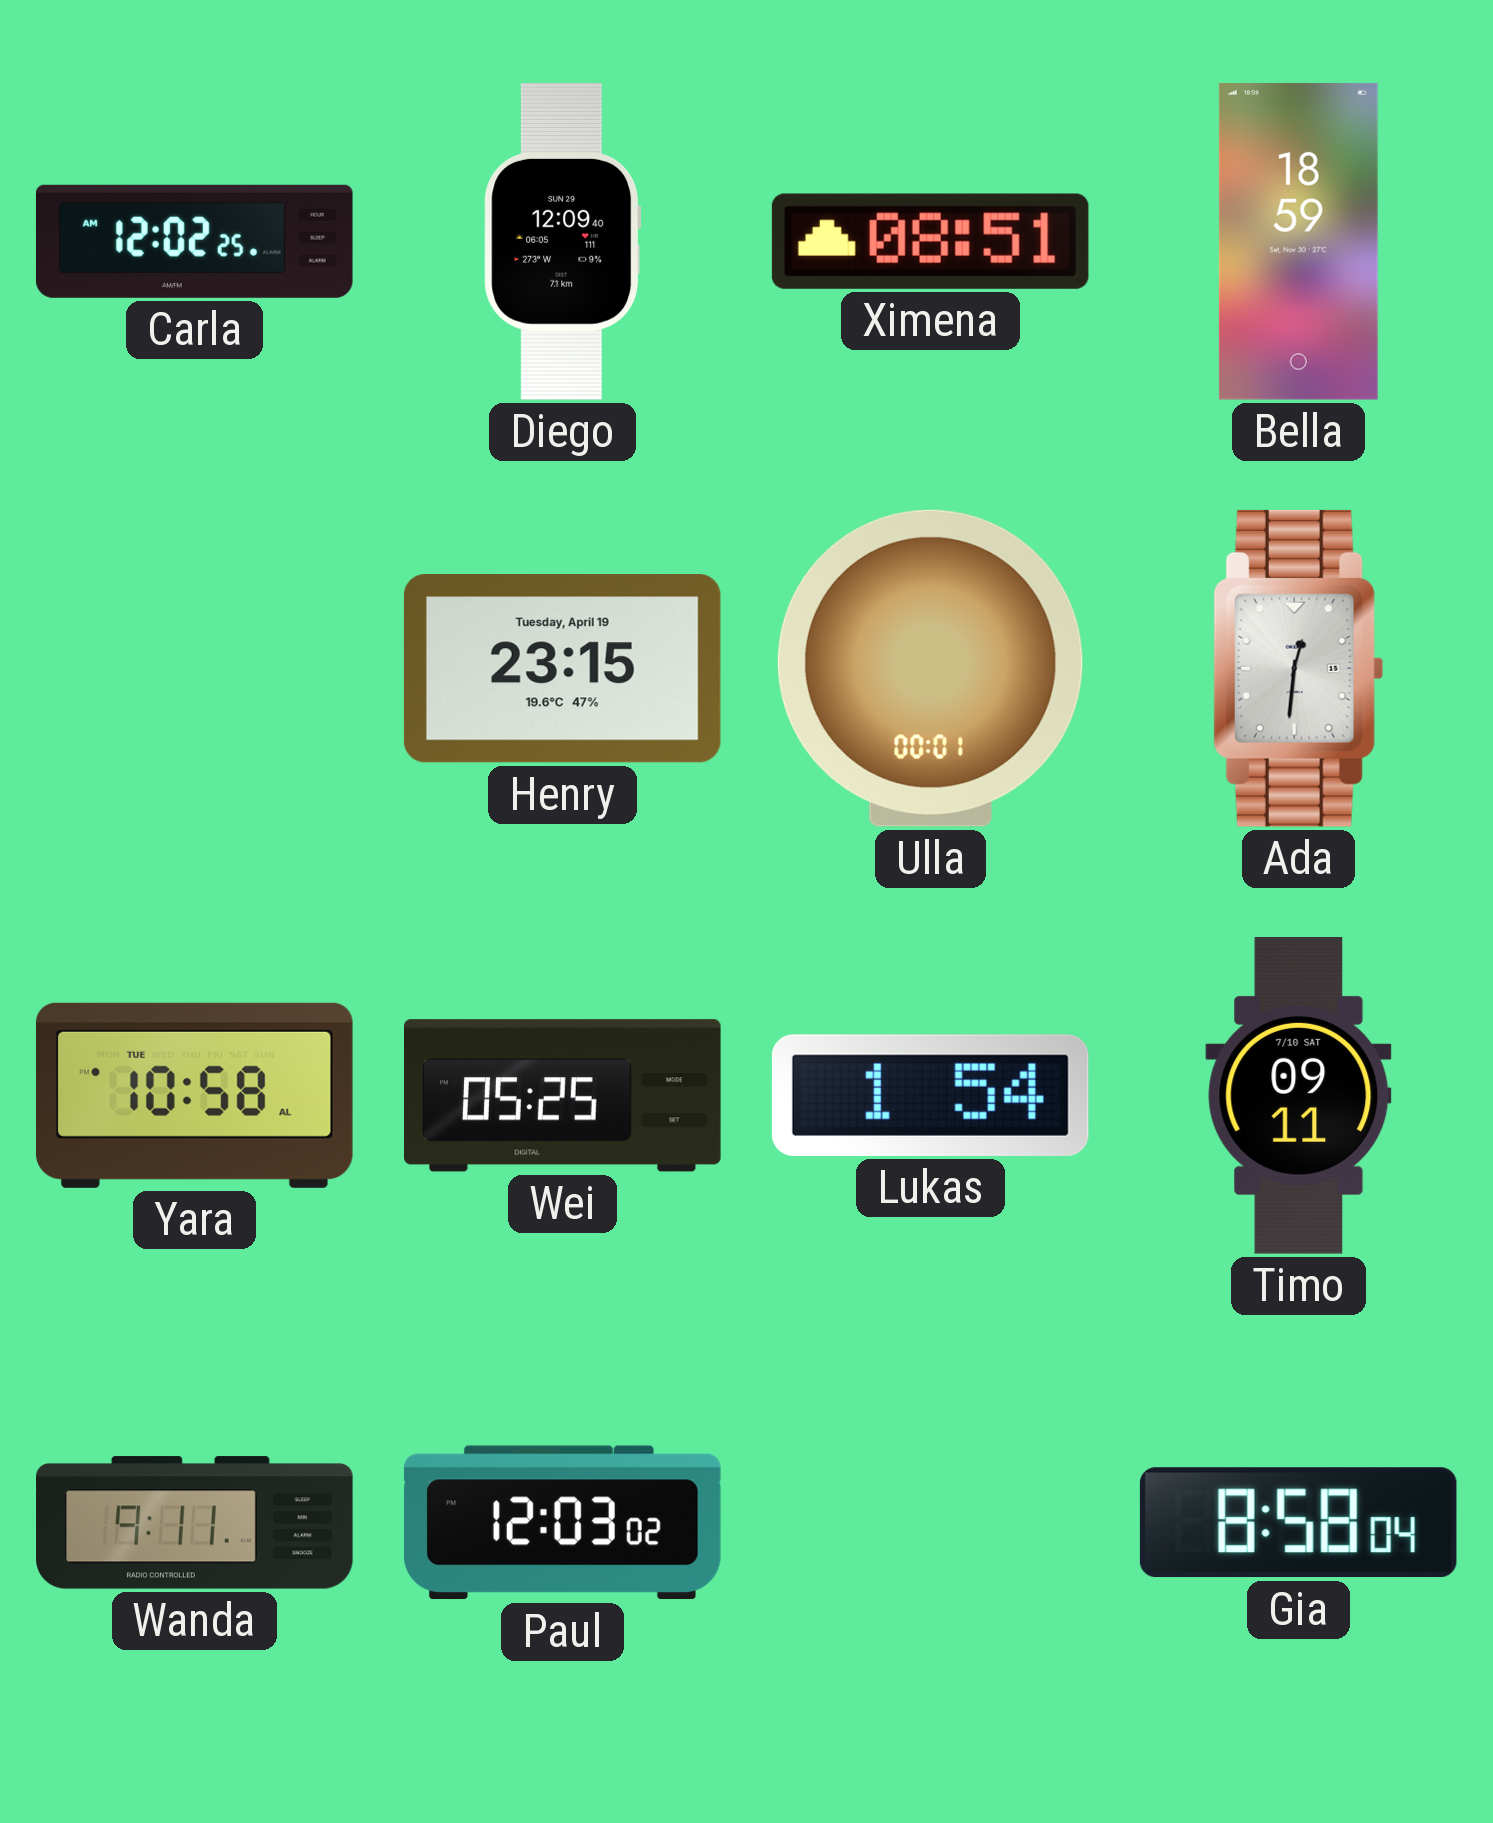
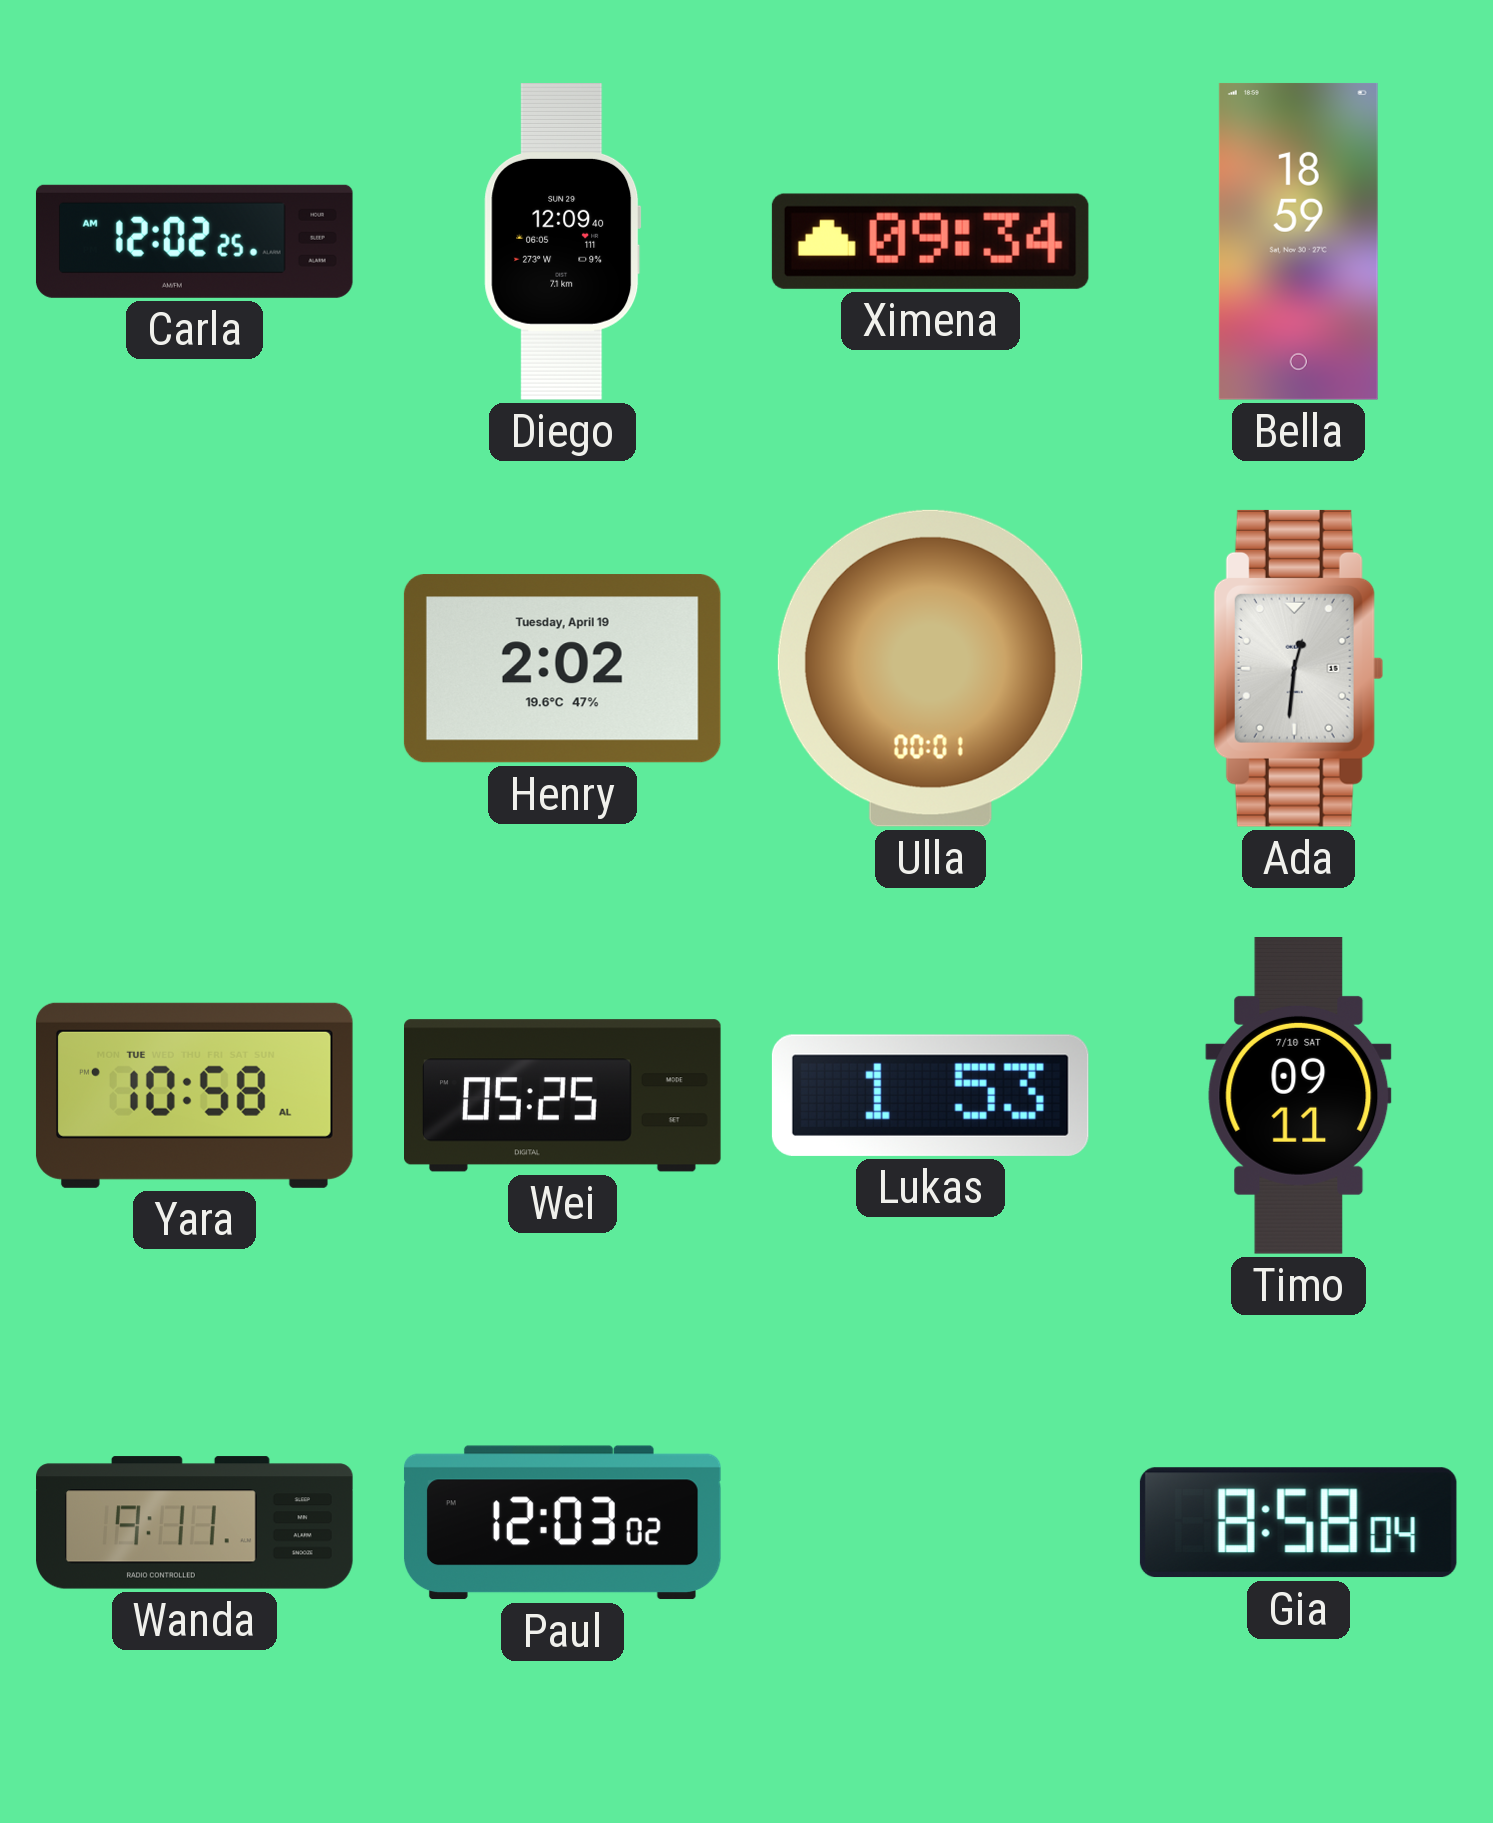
Ximena: 08:51 -> 09:34 (930, 241)
Henry: 23:15 -> 2:02 (562, 669)
Lukas: 1:54 -> 1:53 (930, 1095)
